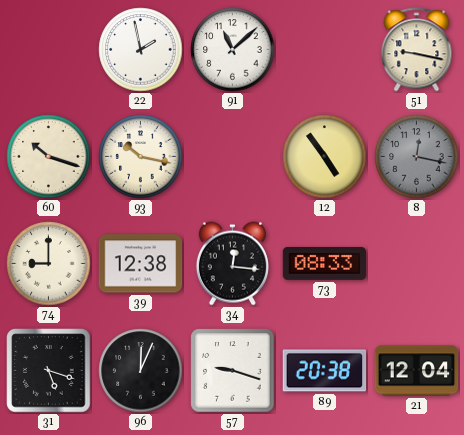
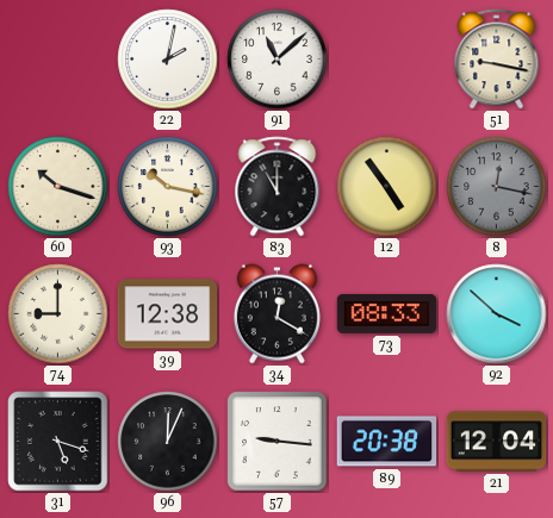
22: 1:58 -> 2:02 (168, 60)
83: none -> 11:00 (278, 187)
34: 12:16 -> 12:20 (276, 314)
92: none -> 3:52 (497, 314)
57: 9:18 -> 9:16 (278, 442)
